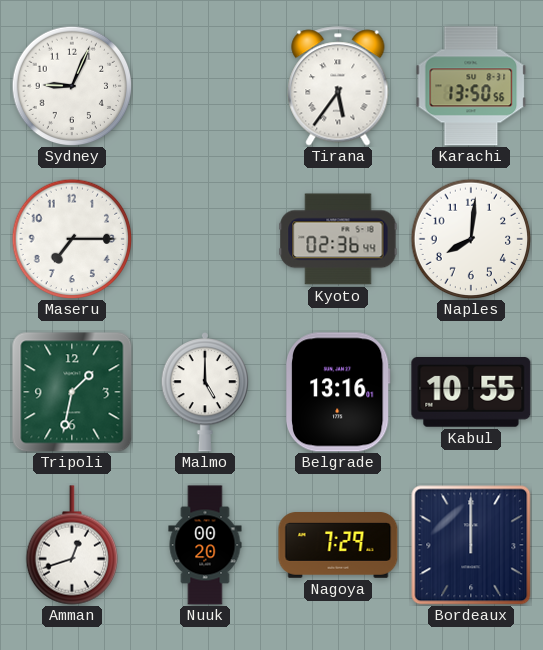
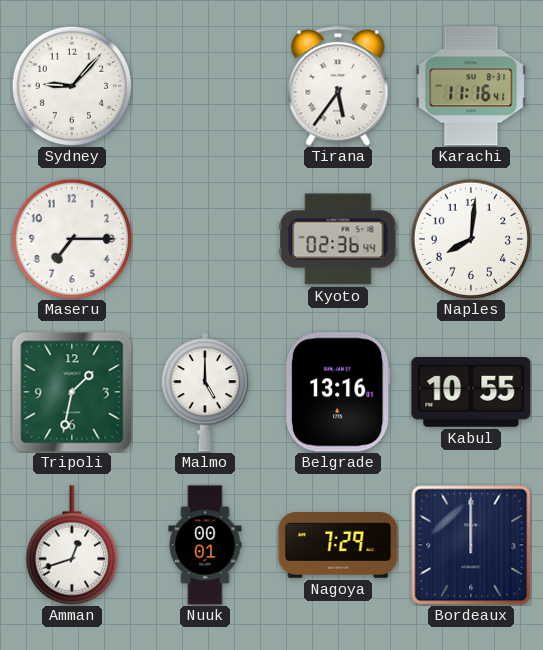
Sydney: 9:04 -> 9:07 (72, 86)
Karachi: 13:50 -> 11:16 (471, 86)
Nuuk: 00:20 -> 00:01 (205, 545)
